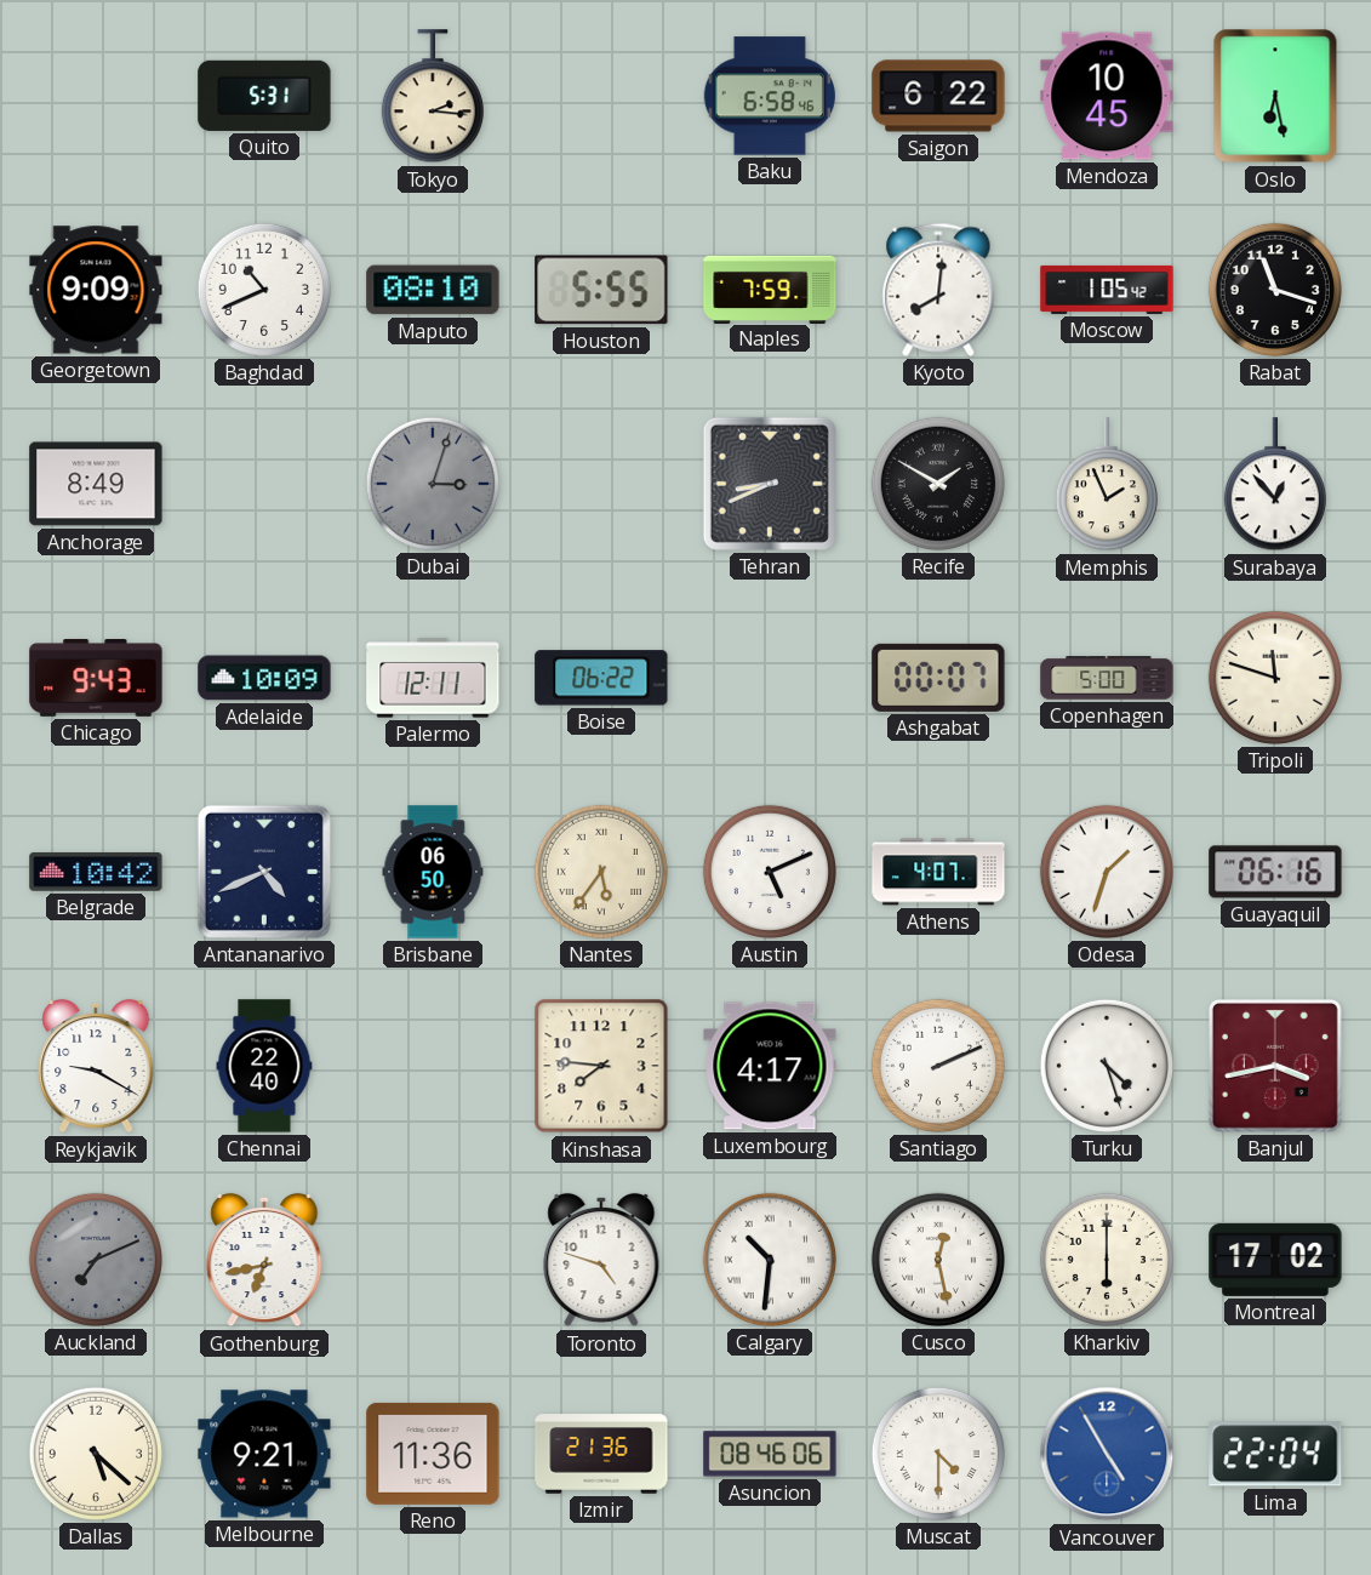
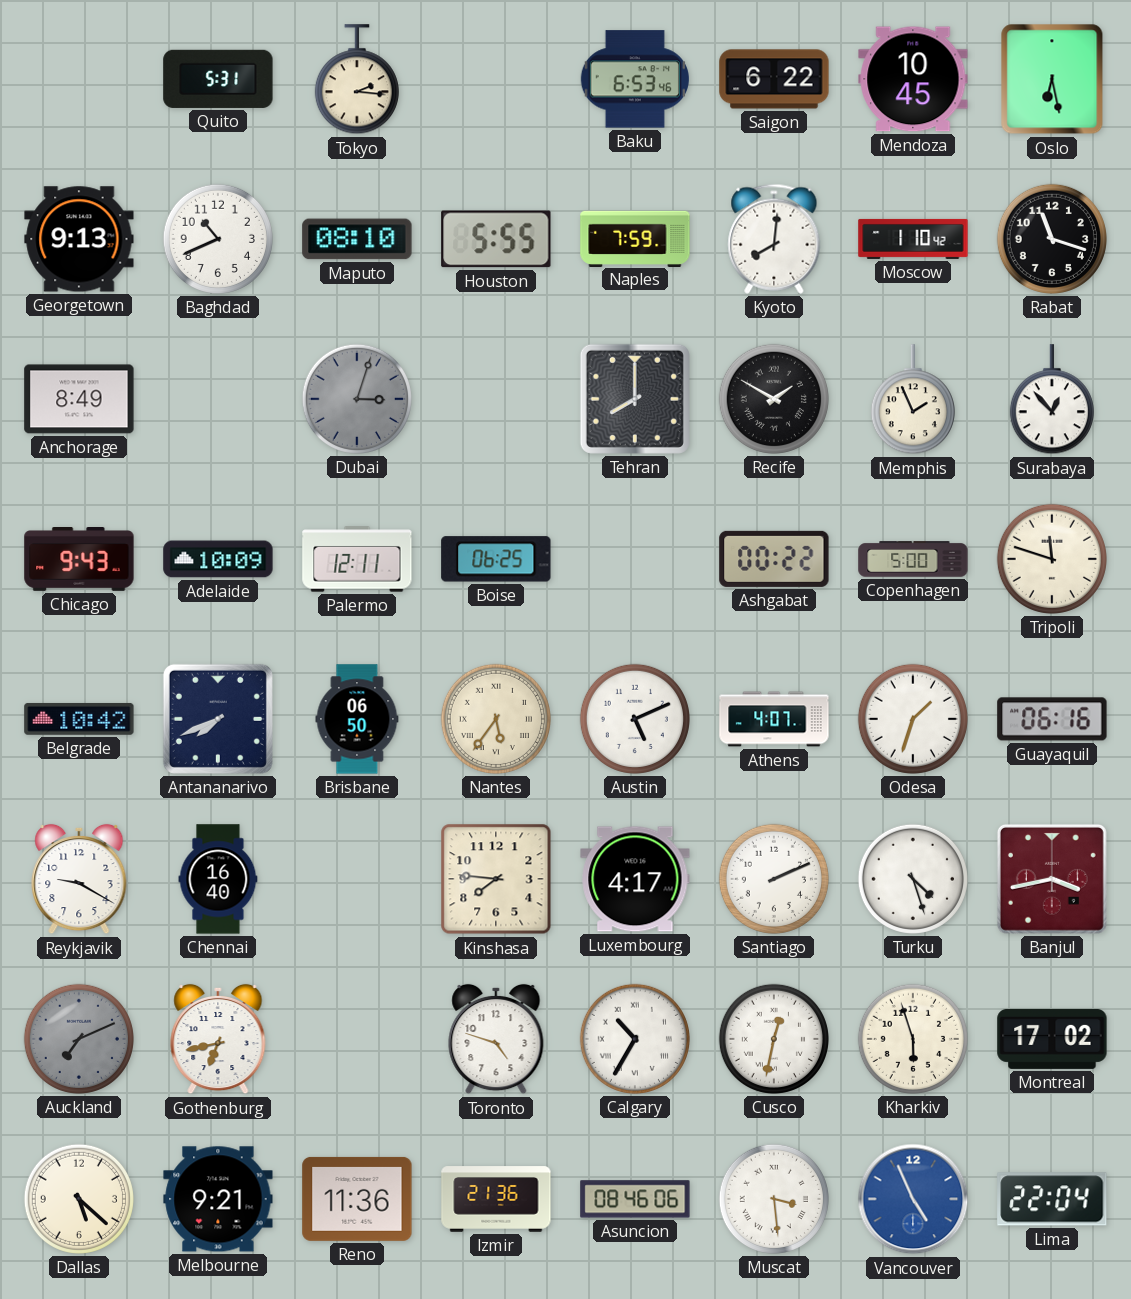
Baku: 6:58 -> 6:53 (635, 79)
Georgetown: 9:09 -> 9:13 (79, 239)
Moscow: 1:05 -> 1:10 (913, 239)
Tehran: 8:41 -> 8:00 (635, 399)
Boise: 06:22 -> 06:25 (496, 559)
Ashgabat: 00:07 -> 00:22 (774, 559)
Antananarivo: 4:41 -> 7:41 (218, 719)
Chennai: 22:40 -> 16:40 (218, 879)
Calgary: 10:31 -> 10:35 (635, 1039)
Cusco: 12:28 -> 12:32 (774, 1039)
Kharkiv: 6:00 -> 5:57 (913, 1039)
Muscat: 4:30 -> 3:29 (774, 1199)
Vancouver: 4:55 -> 4:56 (913, 1199)
